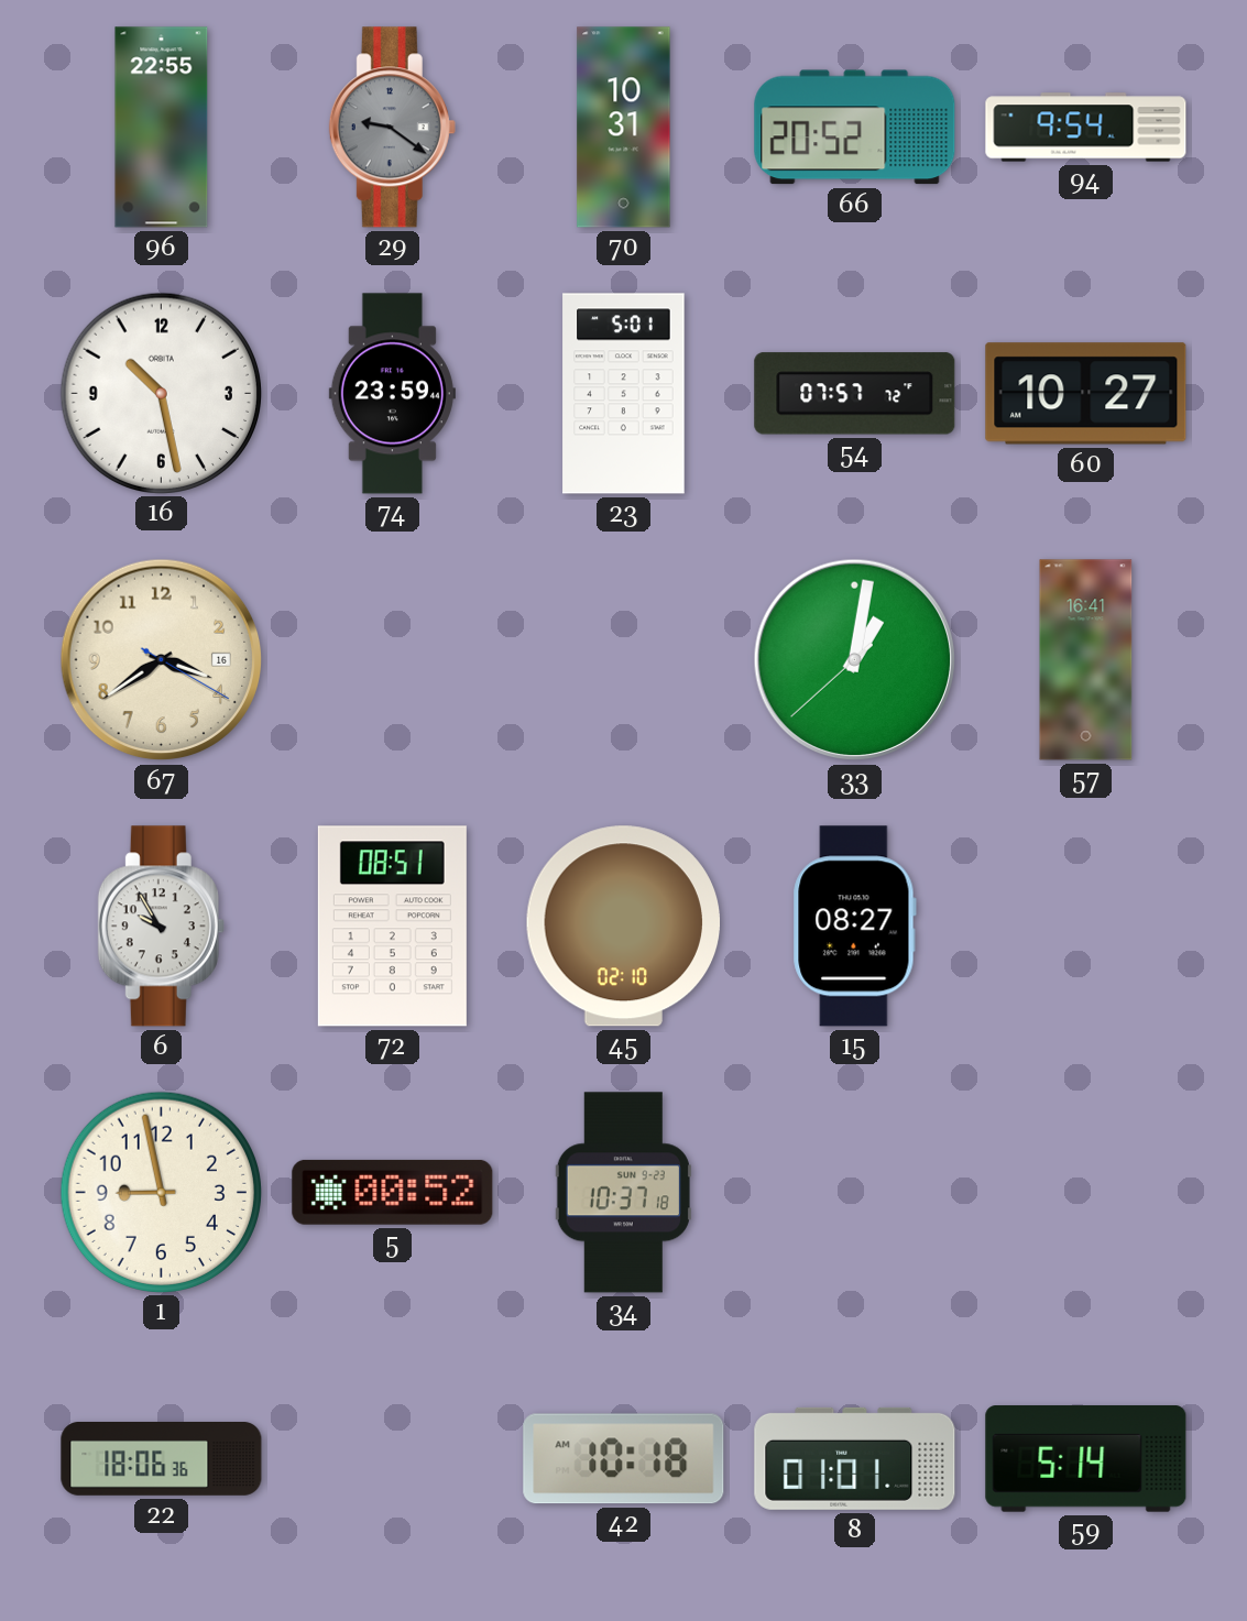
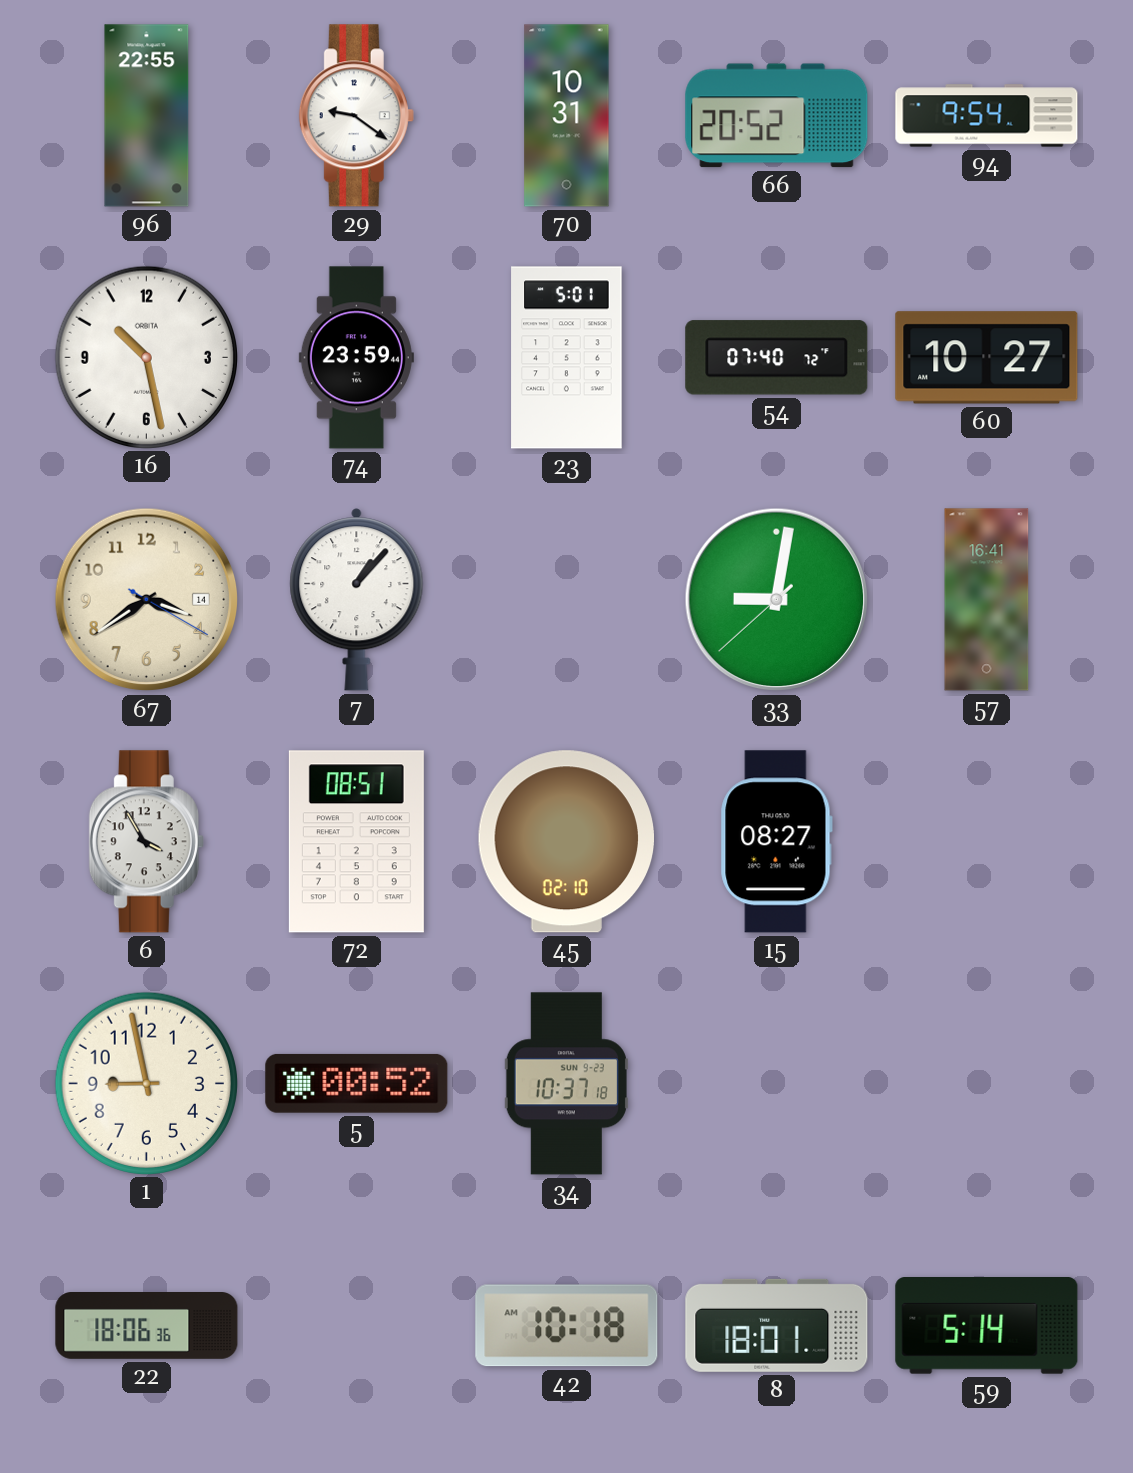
29 dial: grey -> white (356, 116)
54: 07:57 -> 07:40 (777, 358)
67 date: 16 -> 14 (147, 600)
7: none -> 1:07 (357, 600)
33: 1:01 -> 9:01 (777, 600)
6: 9:55 -> 3:55 (146, 842)
8: 01:01 -> 18:01 (777, 1325)
